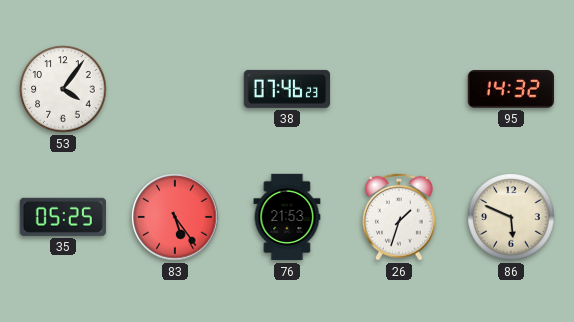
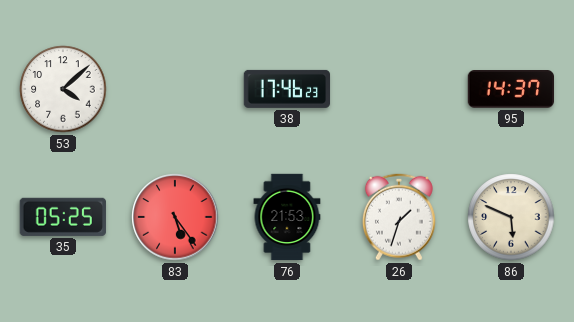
53: 4:06 -> 4:08 (63, 89)
38: 07:46 -> 17:46 (287, 89)
95: 14:32 -> 14:37 (510, 89)
